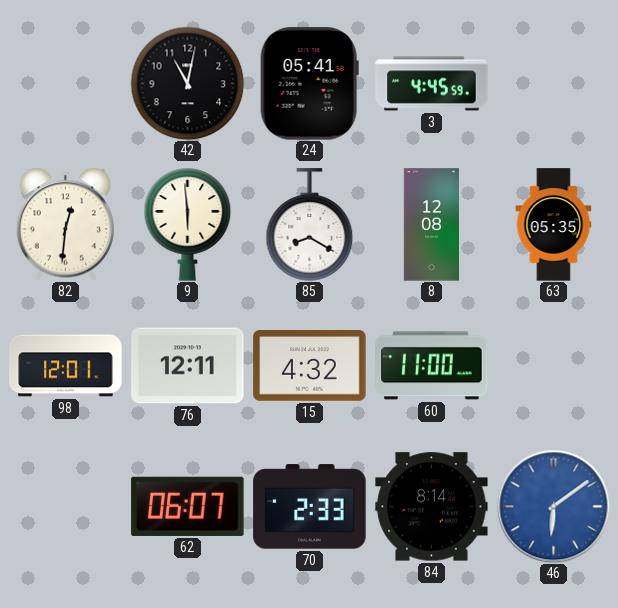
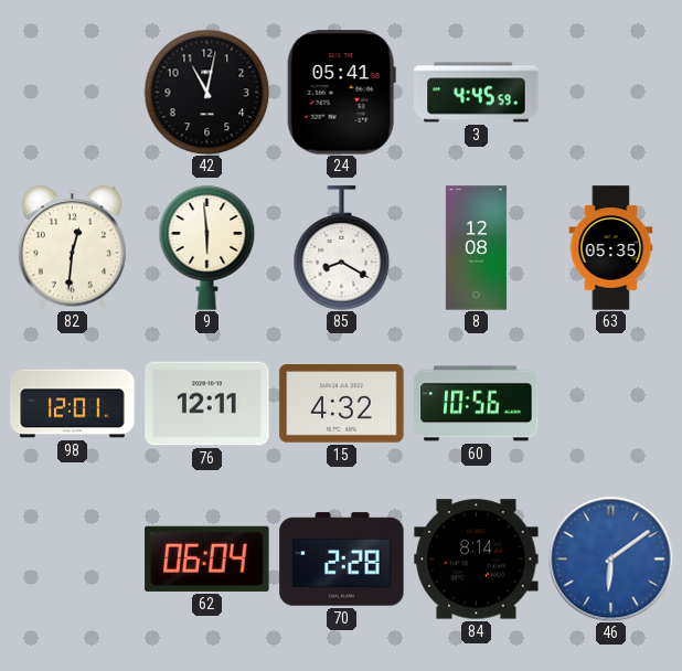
60: 11:00 -> 10:56 (477, 404)
62: 06:07 -> 06:04 (207, 558)
70: 2:33 -> 2:28 (342, 560)
